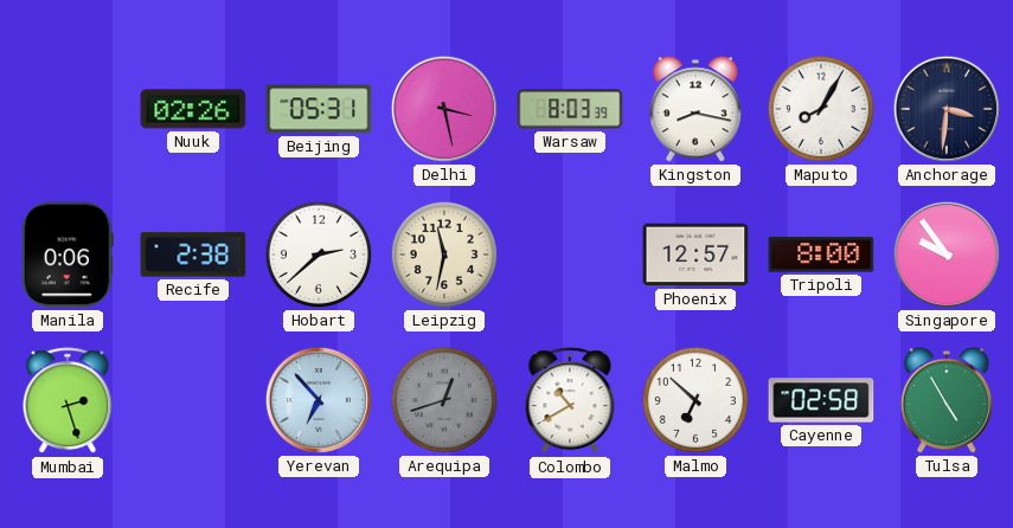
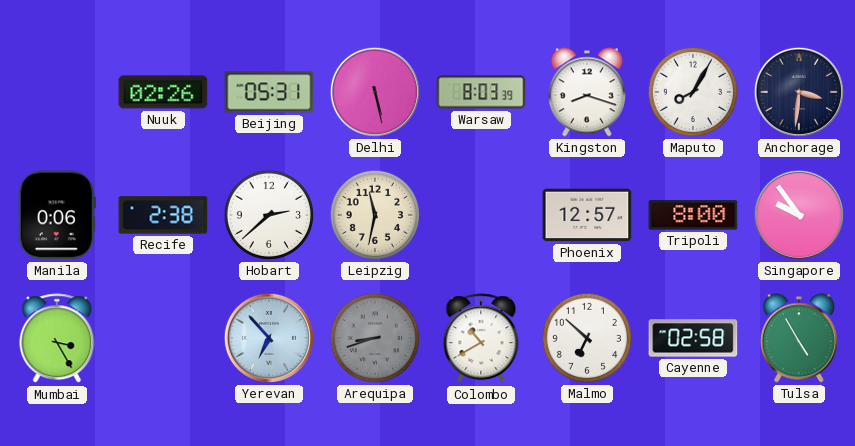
Delhi: 3:28 -> 5:28 (375, 92)
Kingston: 8:17 -> 8:18 (587, 92)
Mumbai: 2:27 -> 3:25 (57, 339)
Arequipa: 12:42 -> 8:42 (375, 338)
